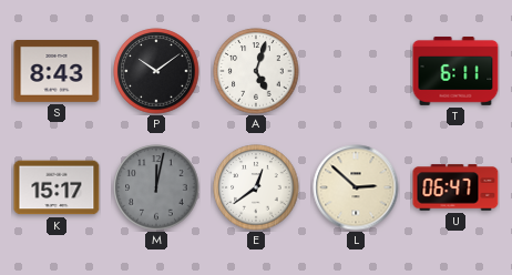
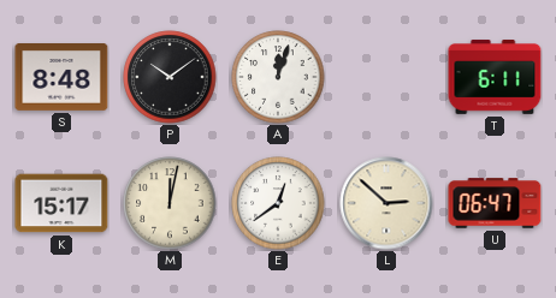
S: 8:43 -> 8:48 (61, 78)
A: 5:03 -> 12:03 (278, 77)
M dial: grey -> cream (170, 203)
